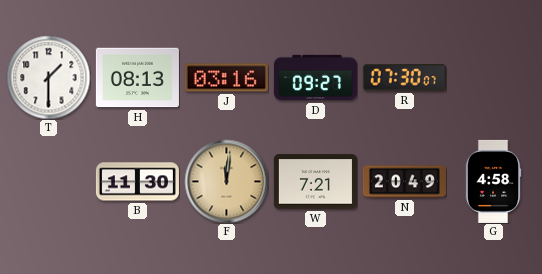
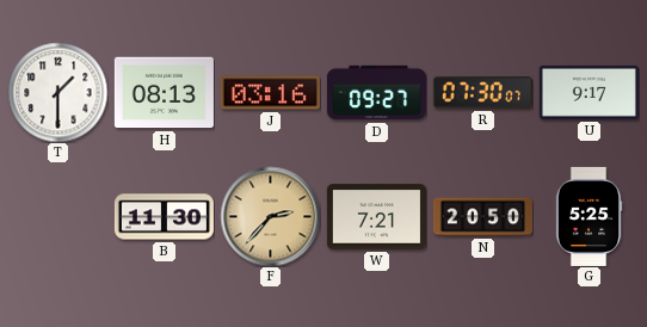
U: none -> 9:17 (589, 92)
F: 12:01 -> 2:37 (270, 216)
N: 20:49 -> 20:50 (482, 217)
G: 4:58 -> 5:25 (589, 216)
